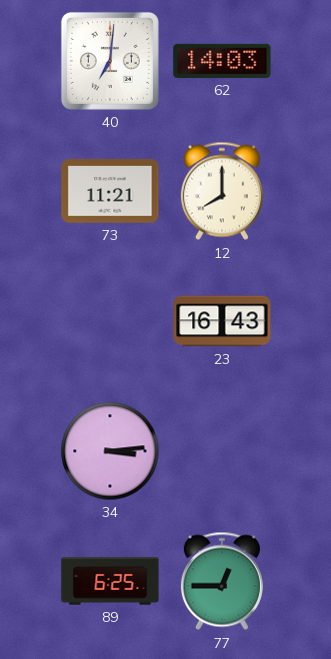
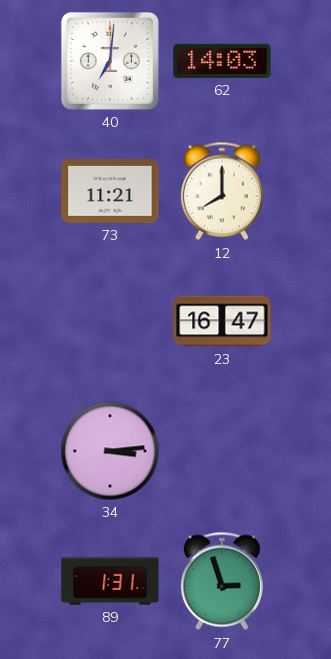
23: 16:43 -> 16:47 (222, 321)
89: 6:25 -> 1:31 (110, 581)
77: 12:45 -> 2:57 (222, 581)
